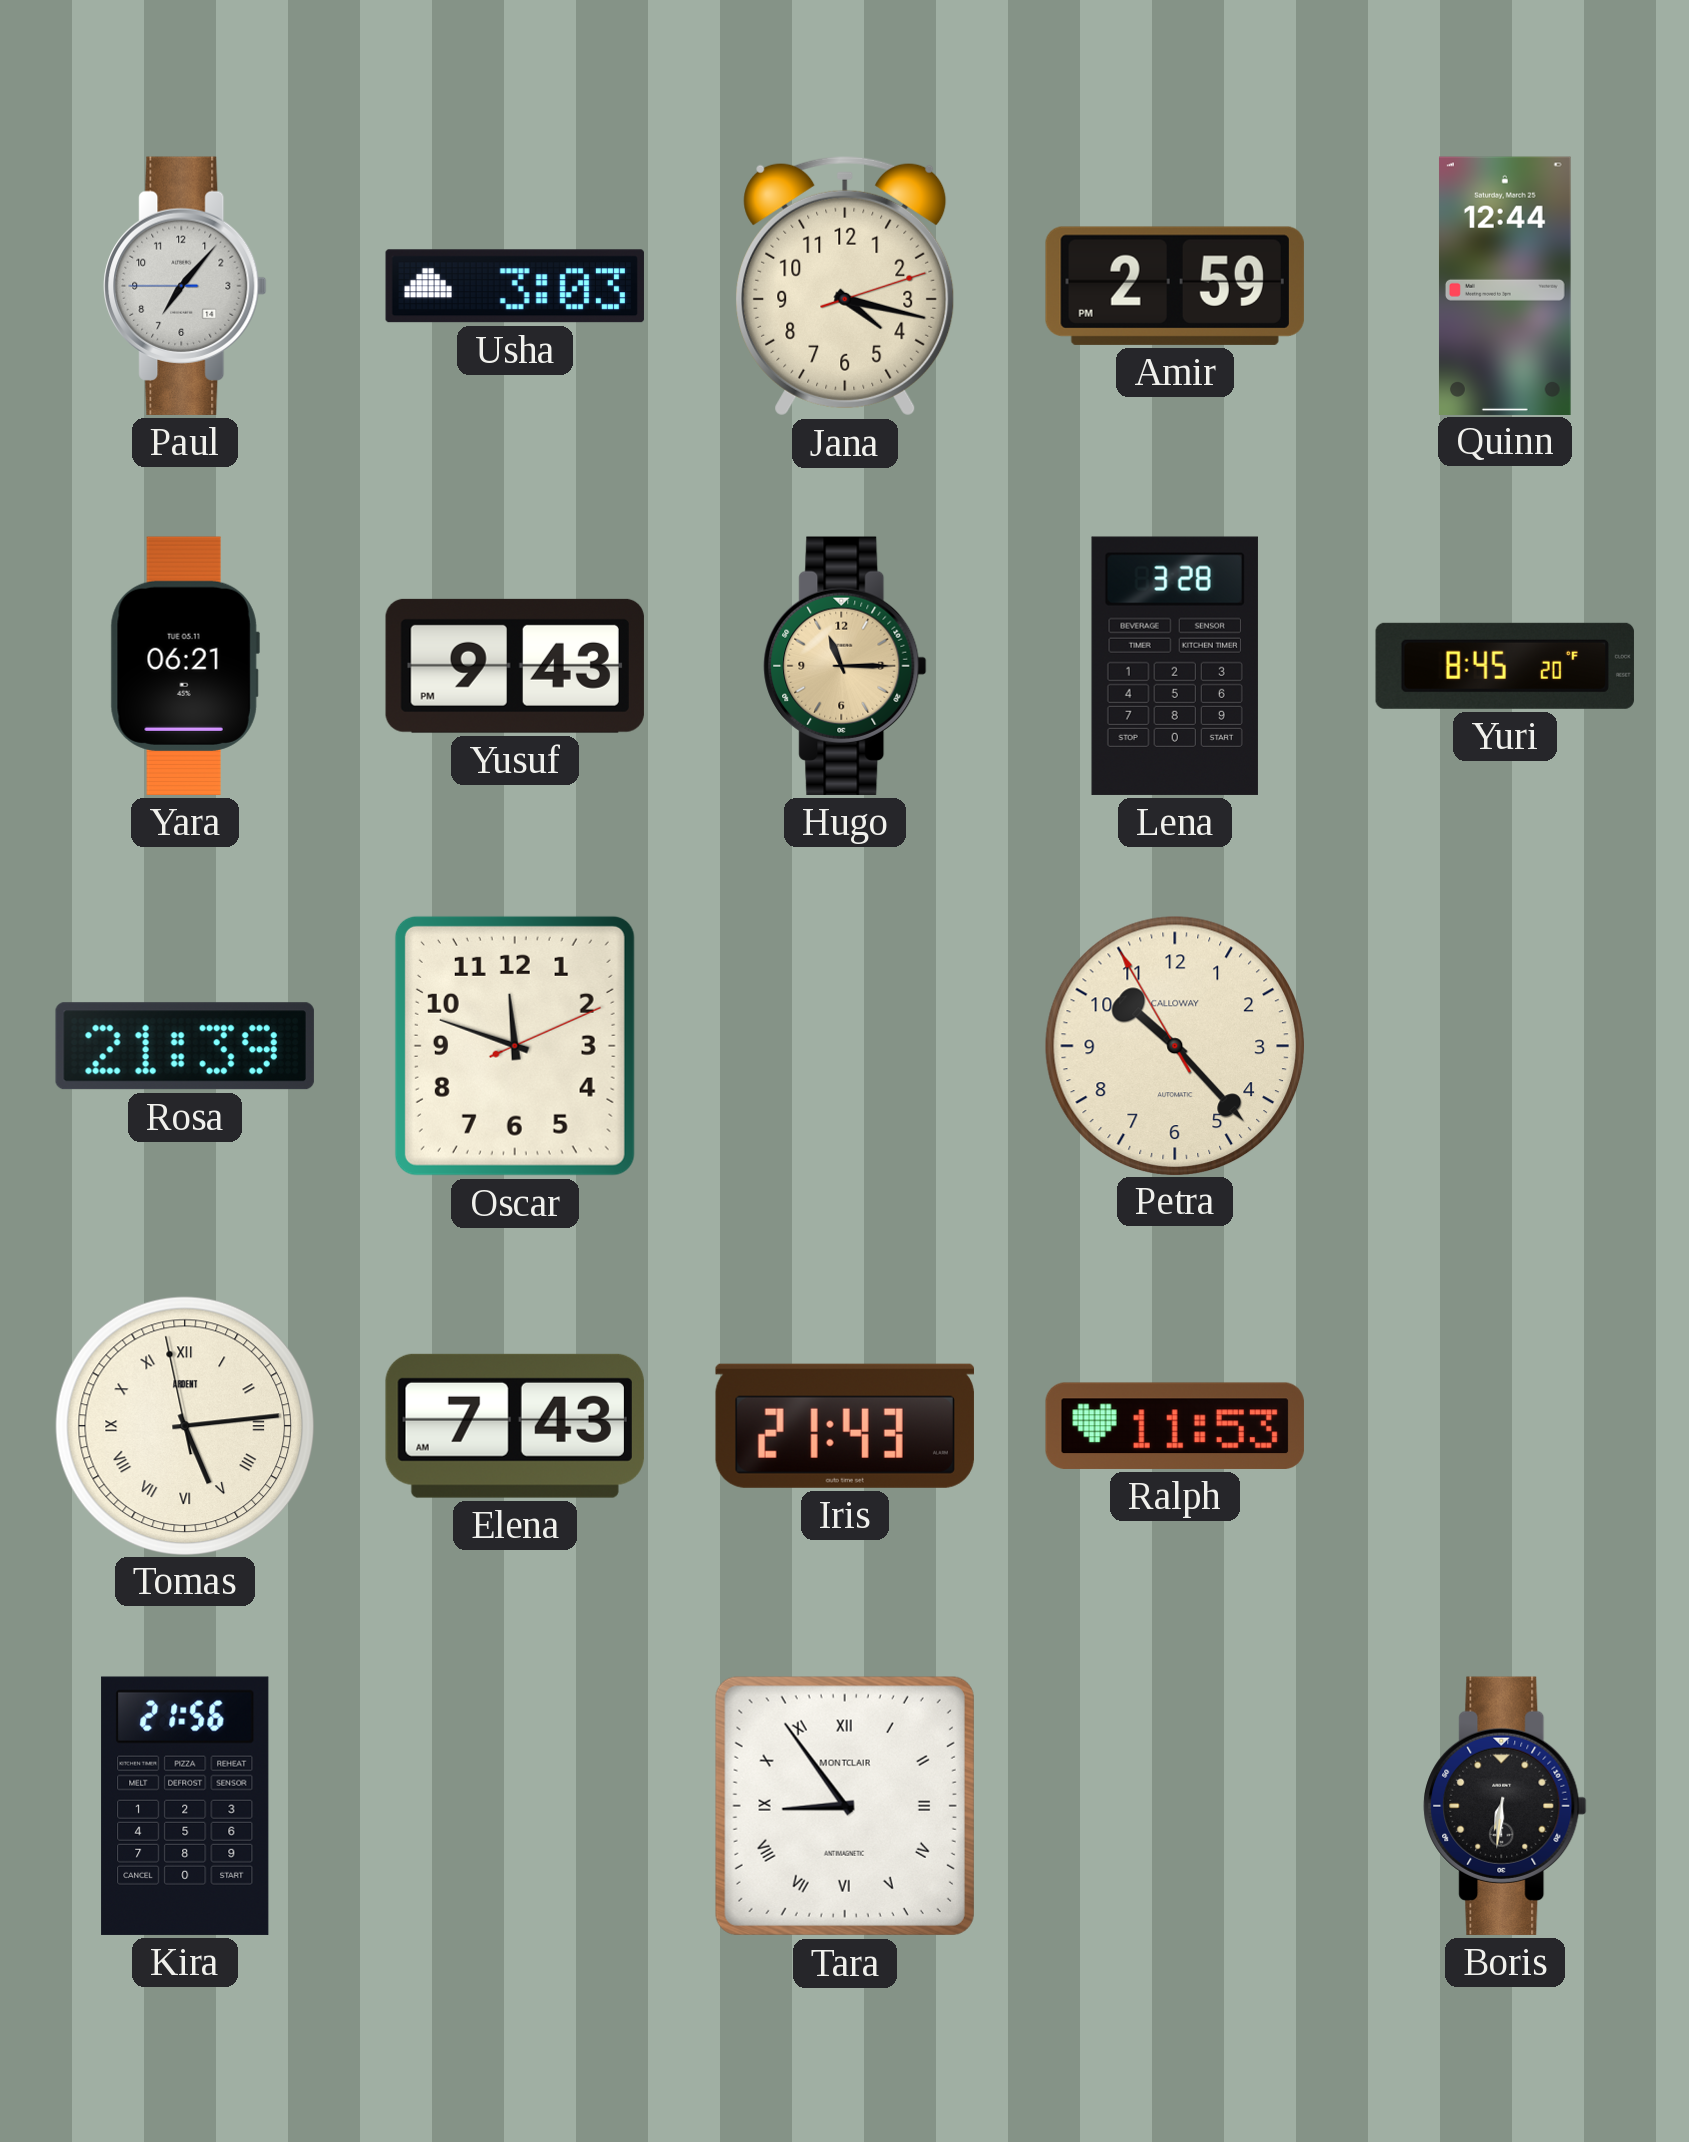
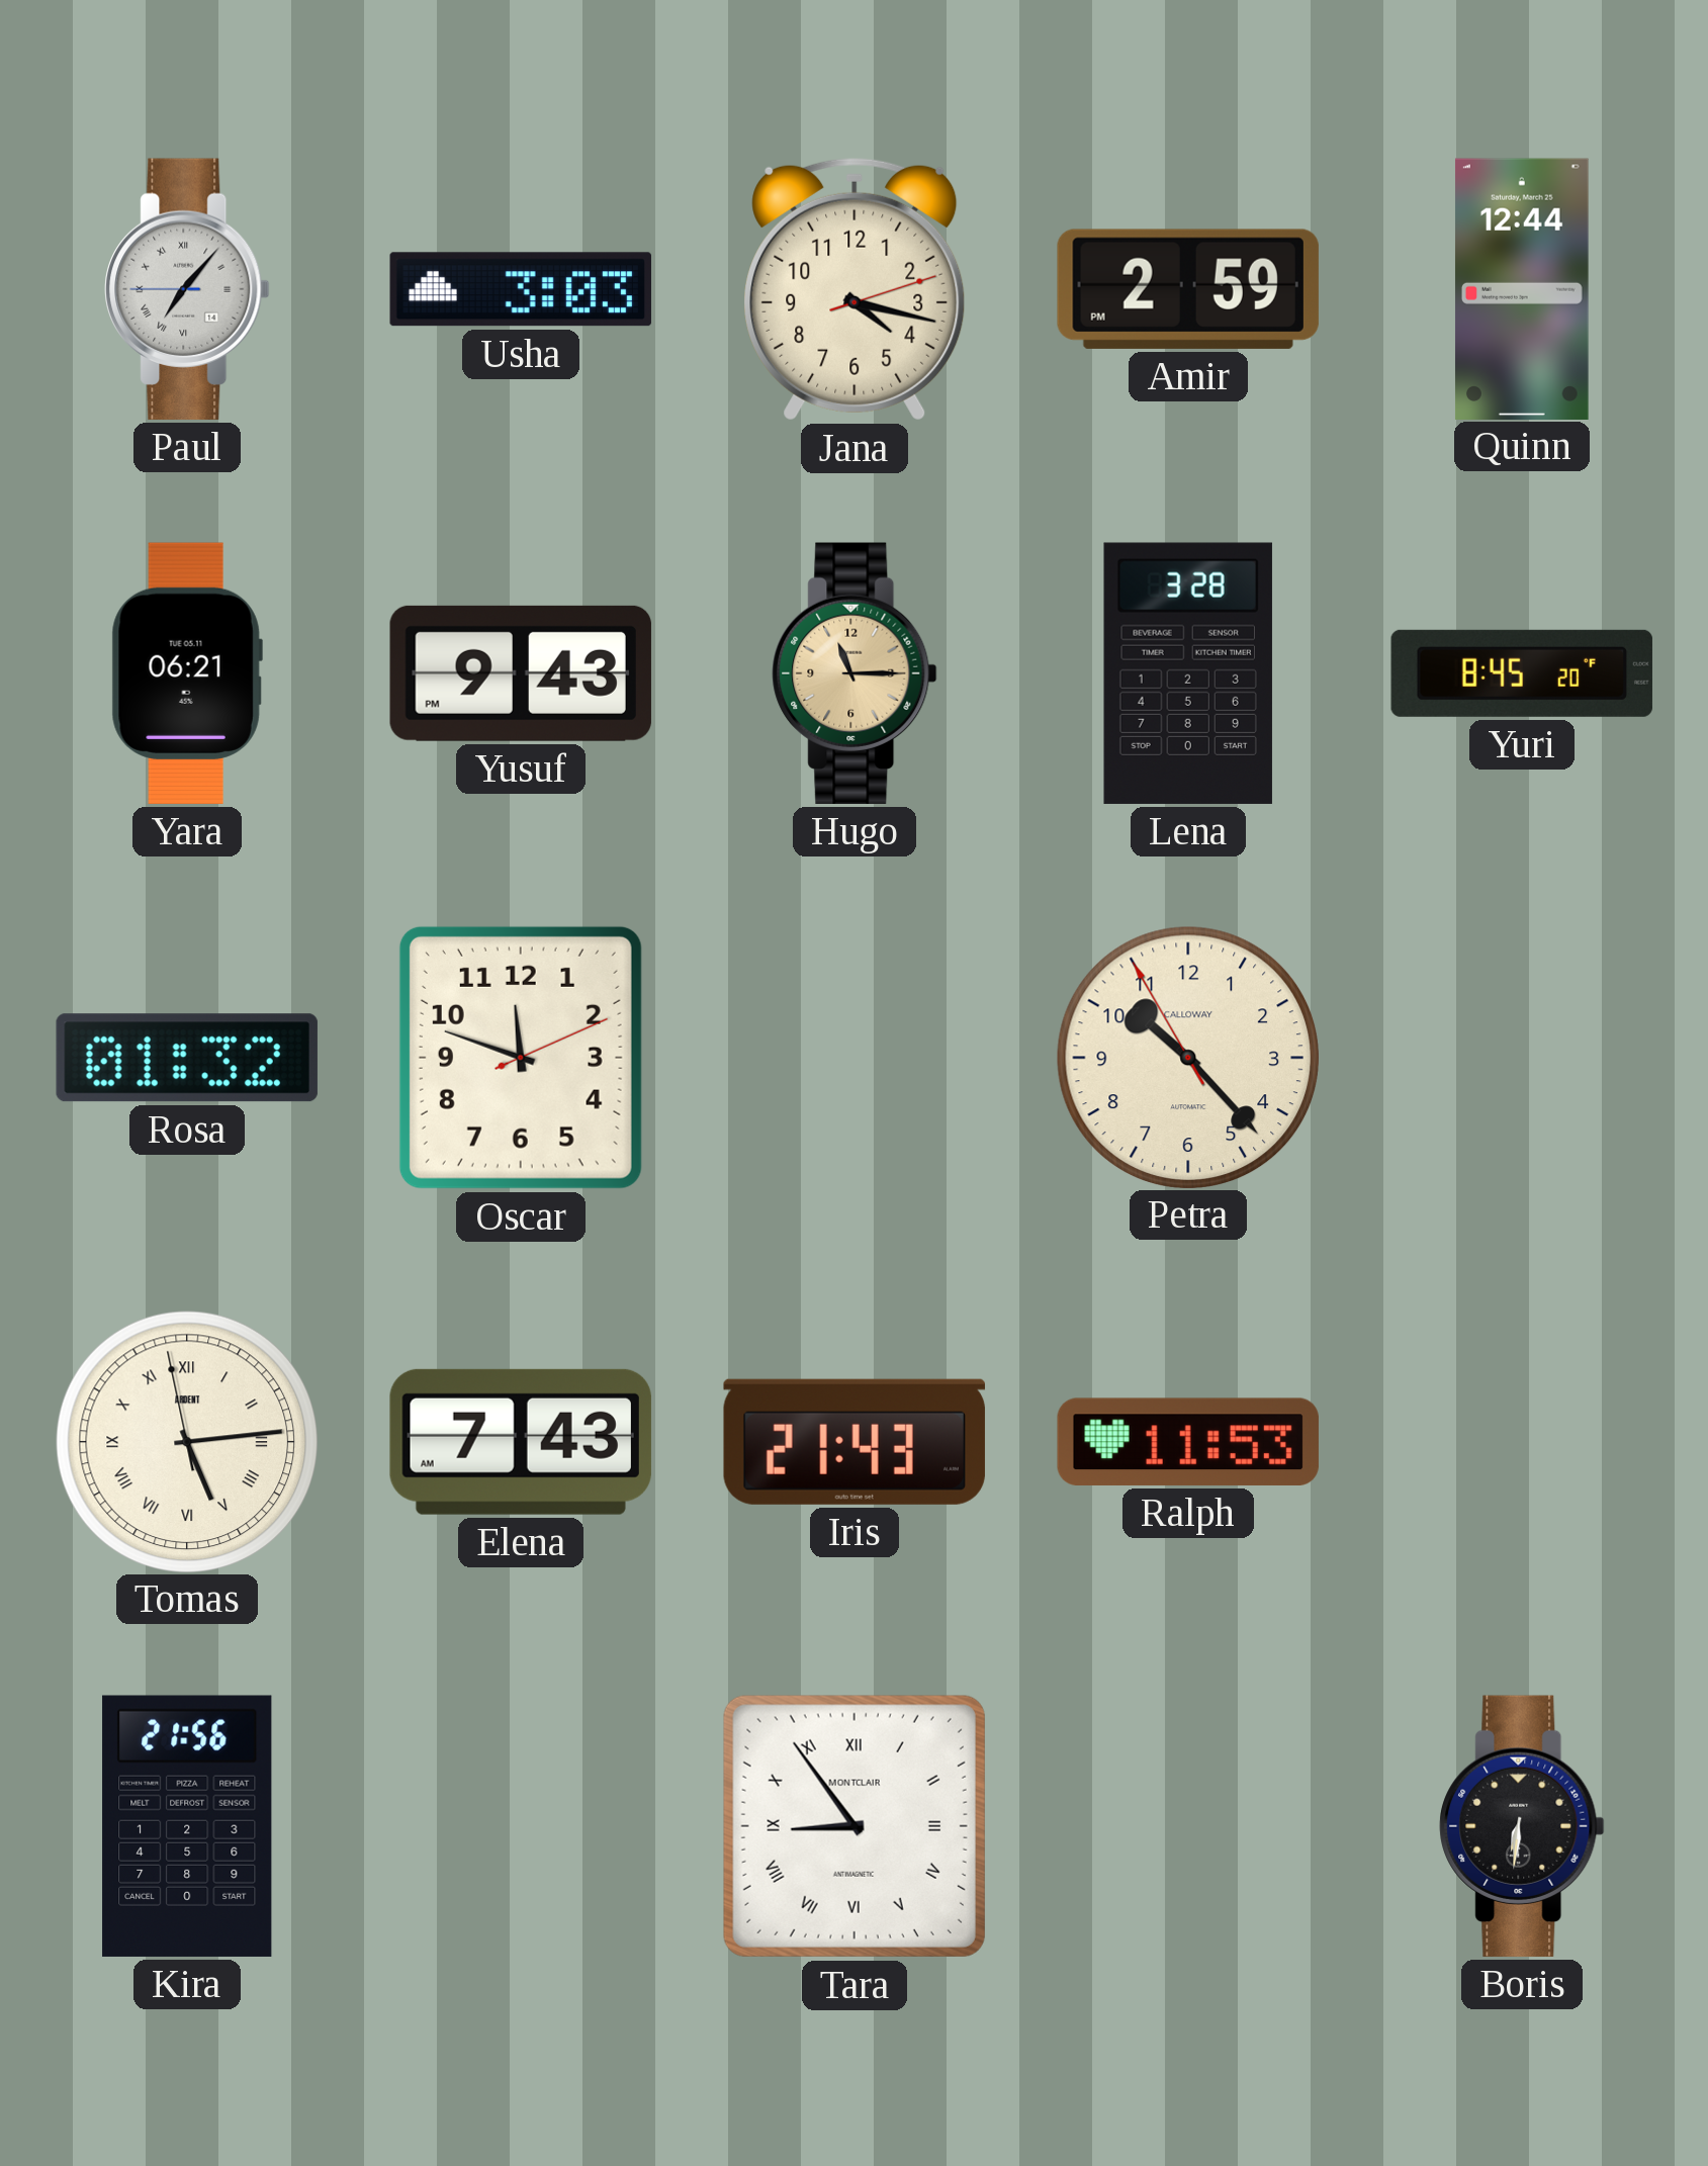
Paul numerals: Arabic -> Roman (187, 289)
Rosa: 21:39 -> 01:32 (187, 1058)
